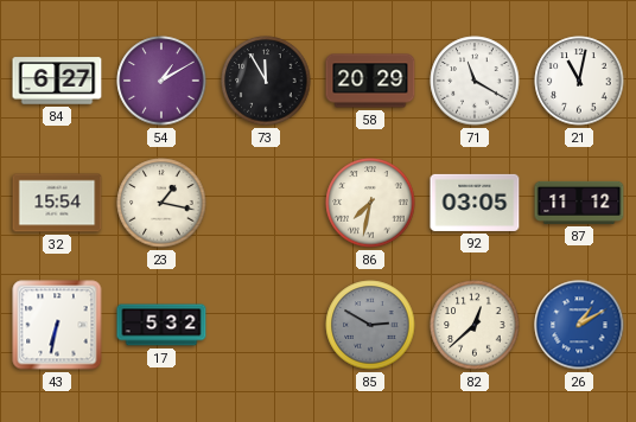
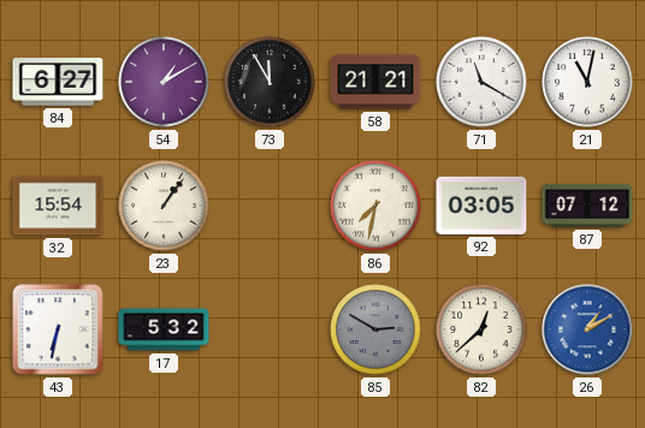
58: 20:29 -> 21:21 (375, 82)
23: 1:17 -> 1:06 (164, 206)
87: 11:12 -> 07:12 (587, 206)
